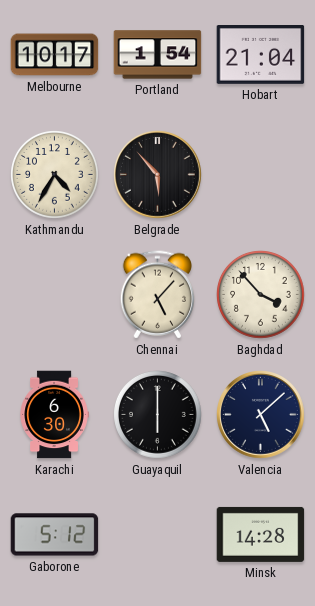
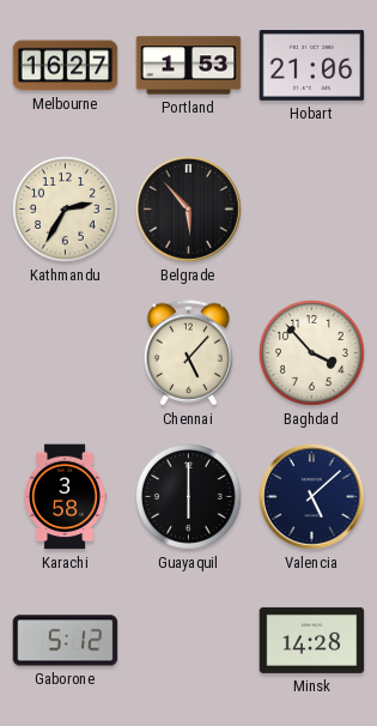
Melbourne: 10:17 -> 16:27 (66, 66)
Portland: 1:54 -> 1:53 (189, 66)
Hobart: 21:04 -> 21:06 (312, 66)
Kathmandu: 4:35 -> 2:35 (66, 210)
Karachi: 6:30 -> 3:58 (65, 497)
